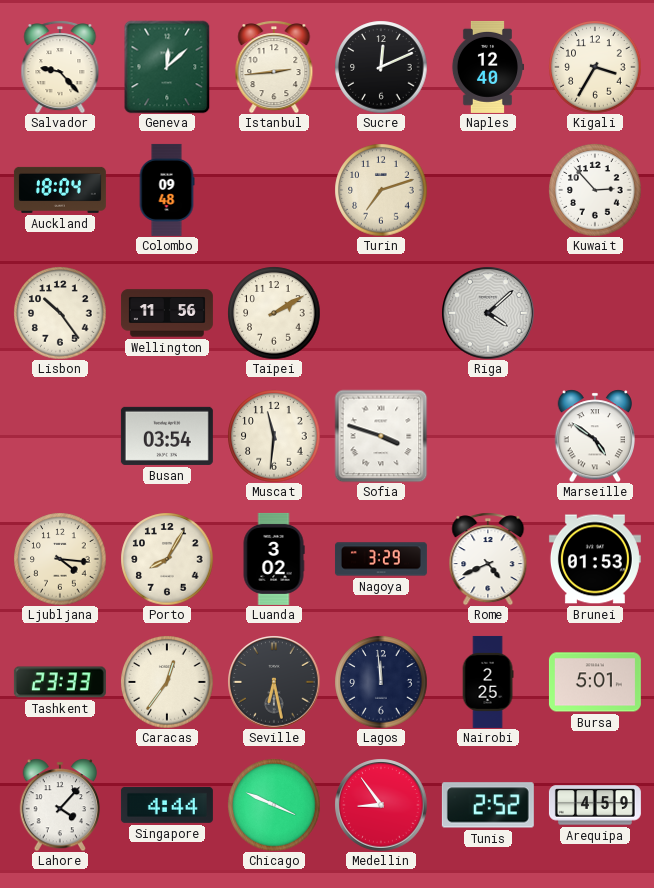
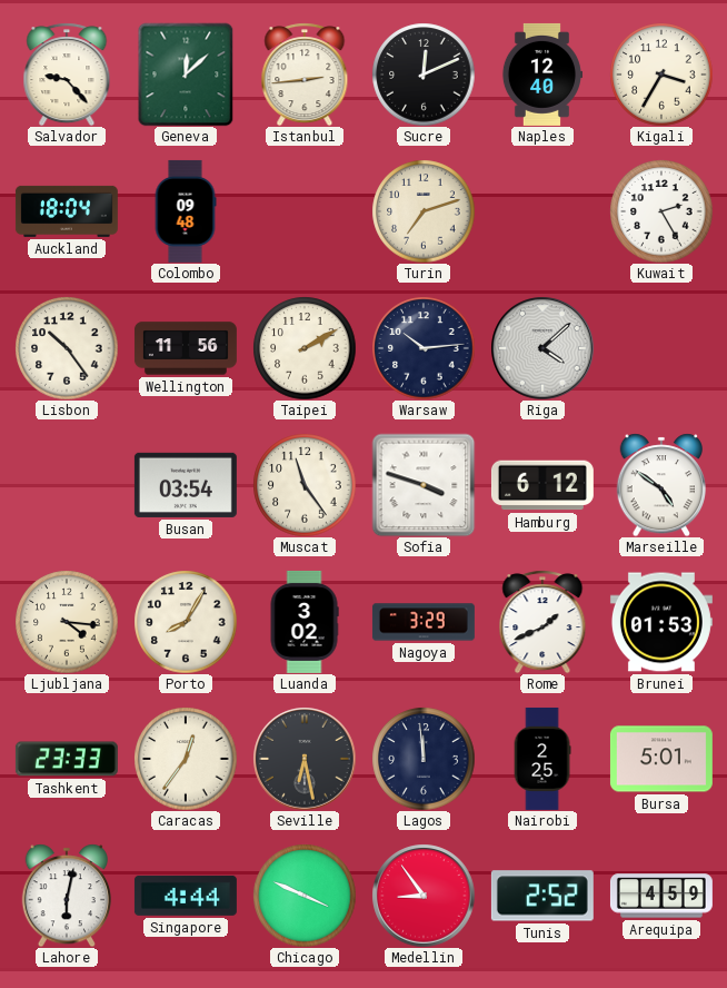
Kuwait: 2:53 -> 2:25 (661, 211)
Warsaw: none -> 10:14 (424, 348)
Muscat: 11:31 -> 11:24 (305, 485)
Hamburg: none -> 6:12 (542, 485)
Rome: 4:41 -> 1:41 (542, 622)
Lahore: 4:07 -> 6:02 (66, 896)
